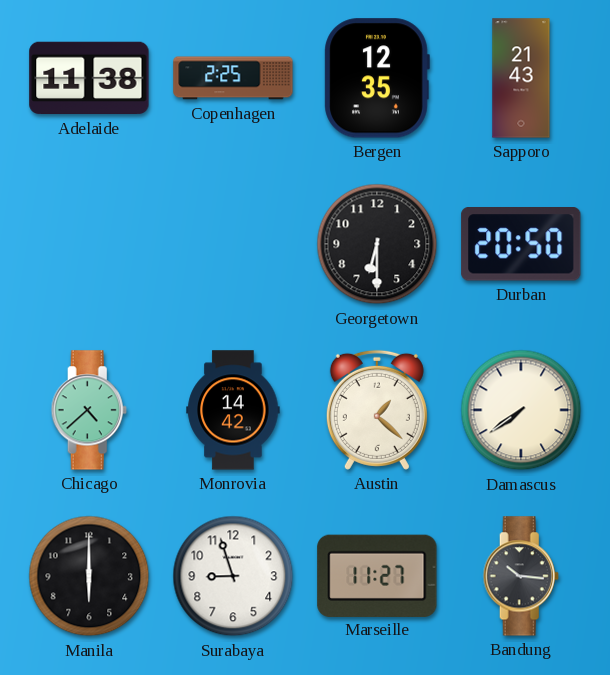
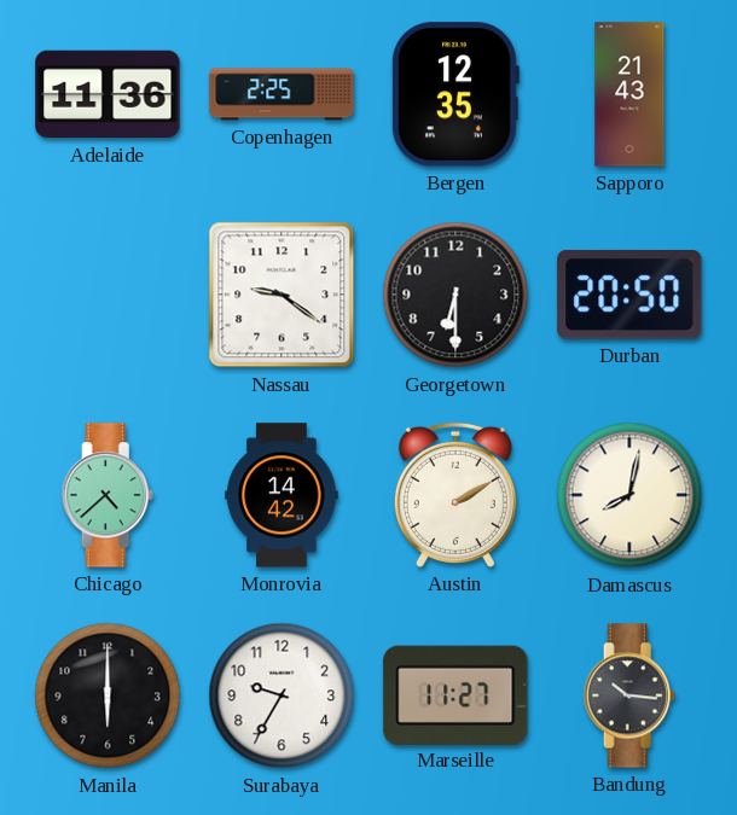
Adelaide: 11:38 -> 11:36 (108, 94)
Nassau: none -> 9:21 (282, 295)
Austin: 1:22 -> 2:10 (455, 495)
Damascus: 7:39 -> 8:02 (629, 495)
Surabaya: 8:57 -> 9:35 (282, 695)
